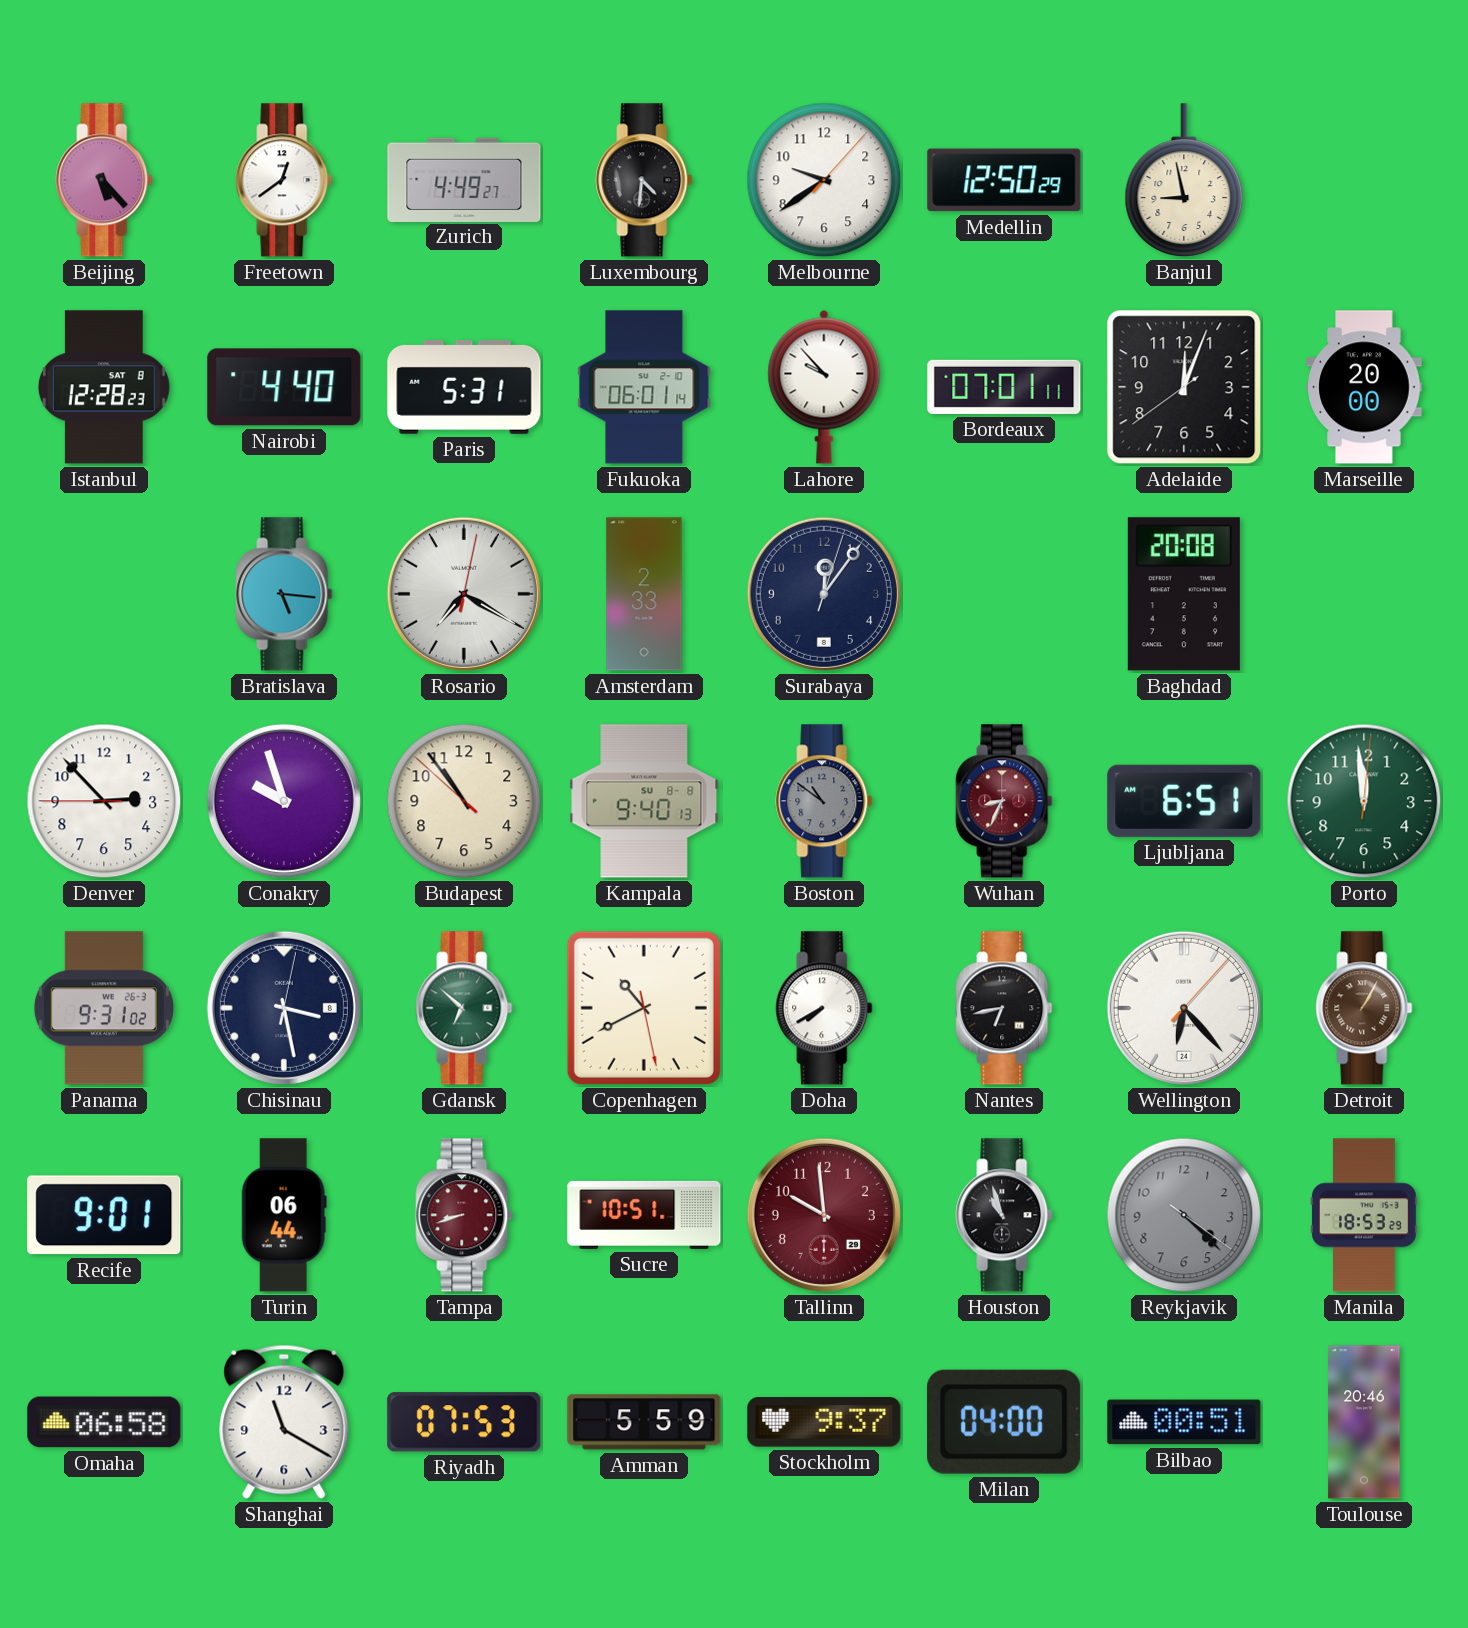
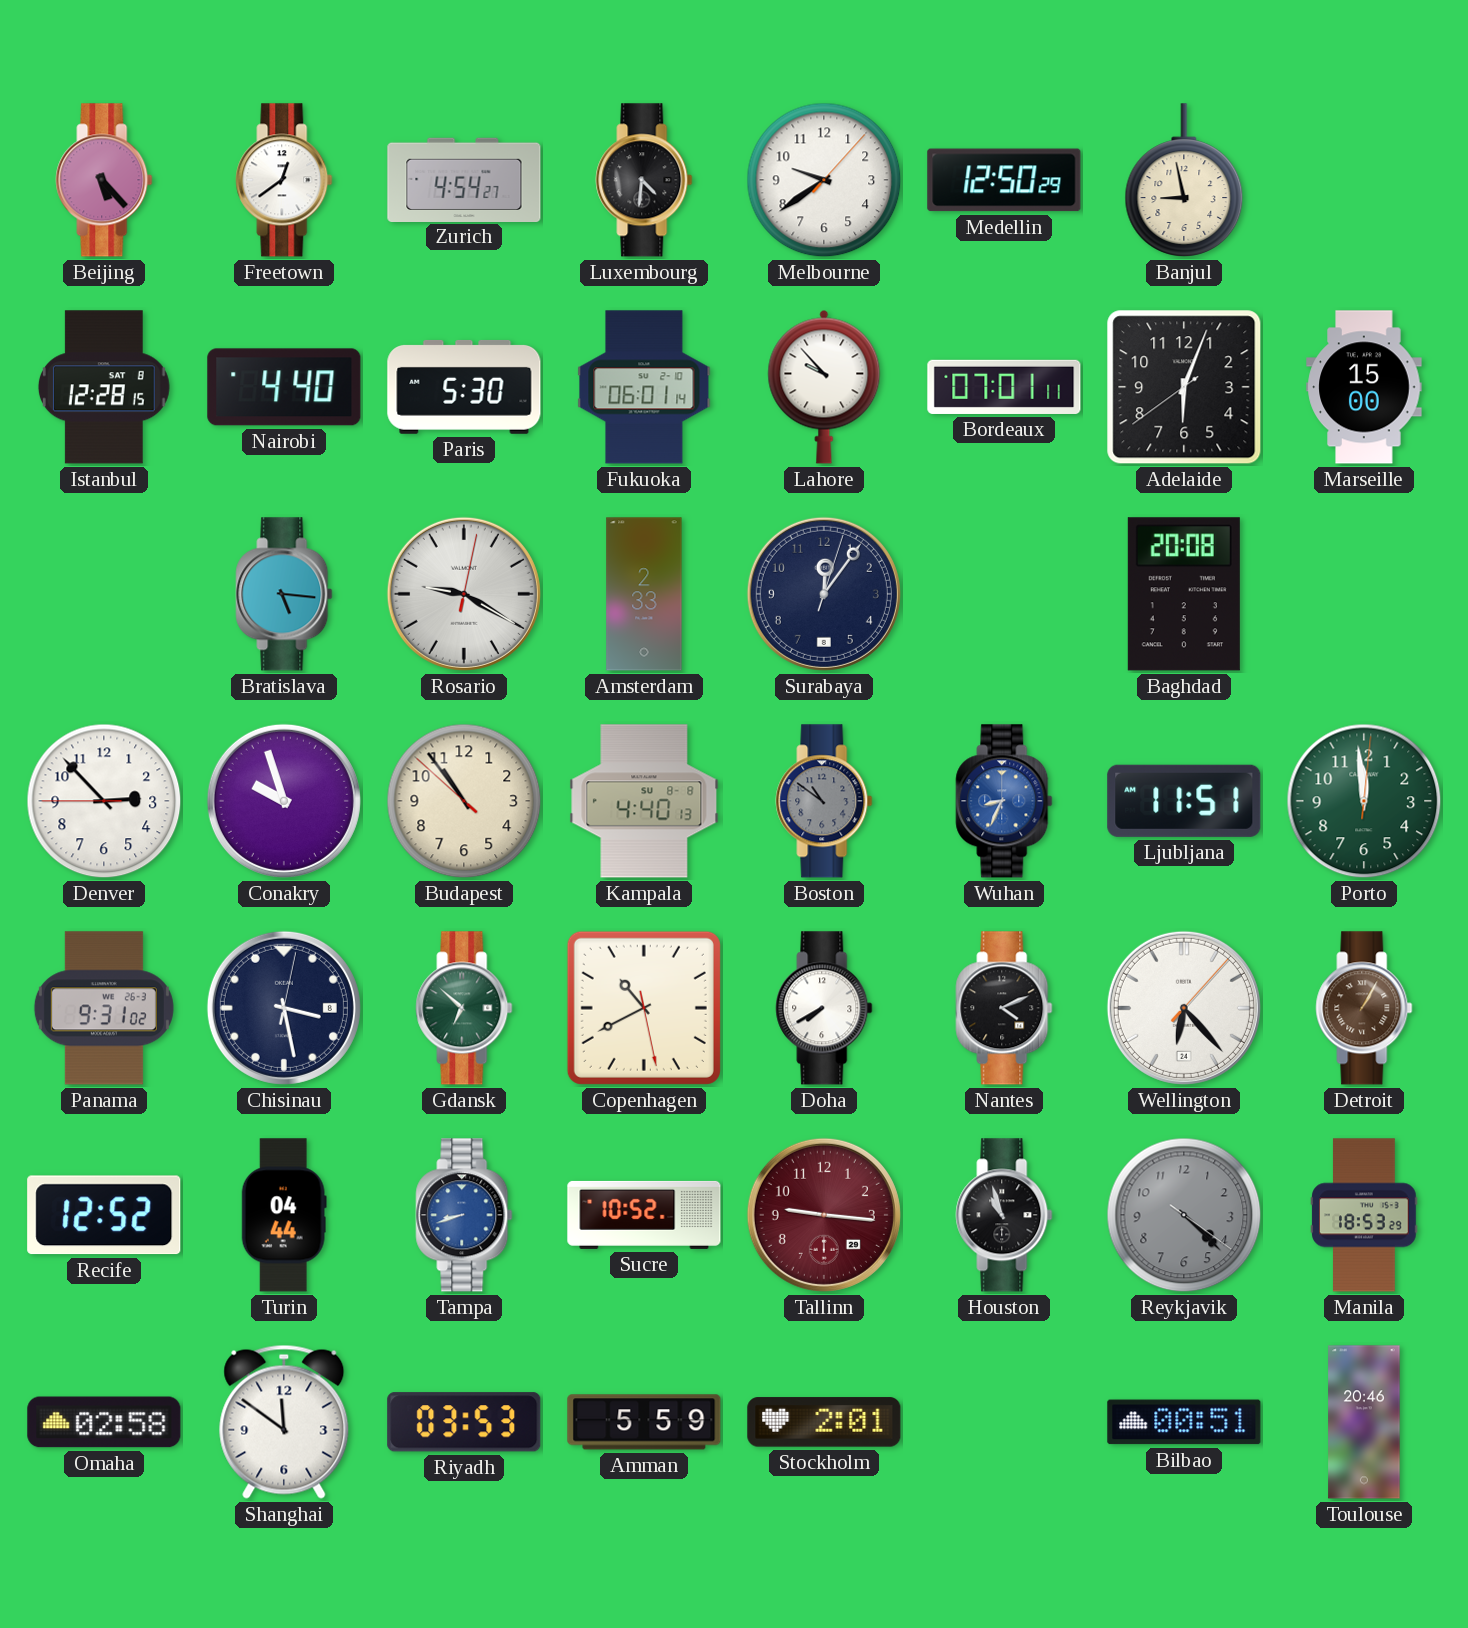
Zurich: 4:49 -> 4:54 (464, 179)
Istanbul: 12:28:23 -> 12:28:15 (104, 387)
Paris: 5:31 -> 5:30 (464, 387)
Adelaide: 12:03 -> 6:03 (1184, 387)
Marseille: 20:00 -> 15:00 (1364, 387)
Rosario: 7:20 -> 9:20 (464, 594)
Kampala: 9:40 -> 4:40 (644, 801)
Wuhan dial: burgundy -> blue (1004, 801)
Ljubljana: 6:51 -> 11:51 (1184, 801)
Nantes: 6:43 -> 4:11 (1004, 1008)
Recife: 9:01 -> 12:52 (104, 1215)
Turin: 06:44 -> 04:44 (284, 1215)
Tampa dial: burgundy -> blue (464, 1215)
Sucre: 10:51 -> 10:52 (644, 1215)
Tallinn: 9:59 -> 9:16 (824, 1215)
Omaha: 06:58 -> 02:58 (104, 1422)
Shanghai: 11:20 -> 11:51 (284, 1422)
Riyadh: 07:53 -> 03:53 (464, 1422)
Stockholm: 9:37 -> 2:01 (824, 1422)
Milan: 04:00 -> none (1004, 1422)
